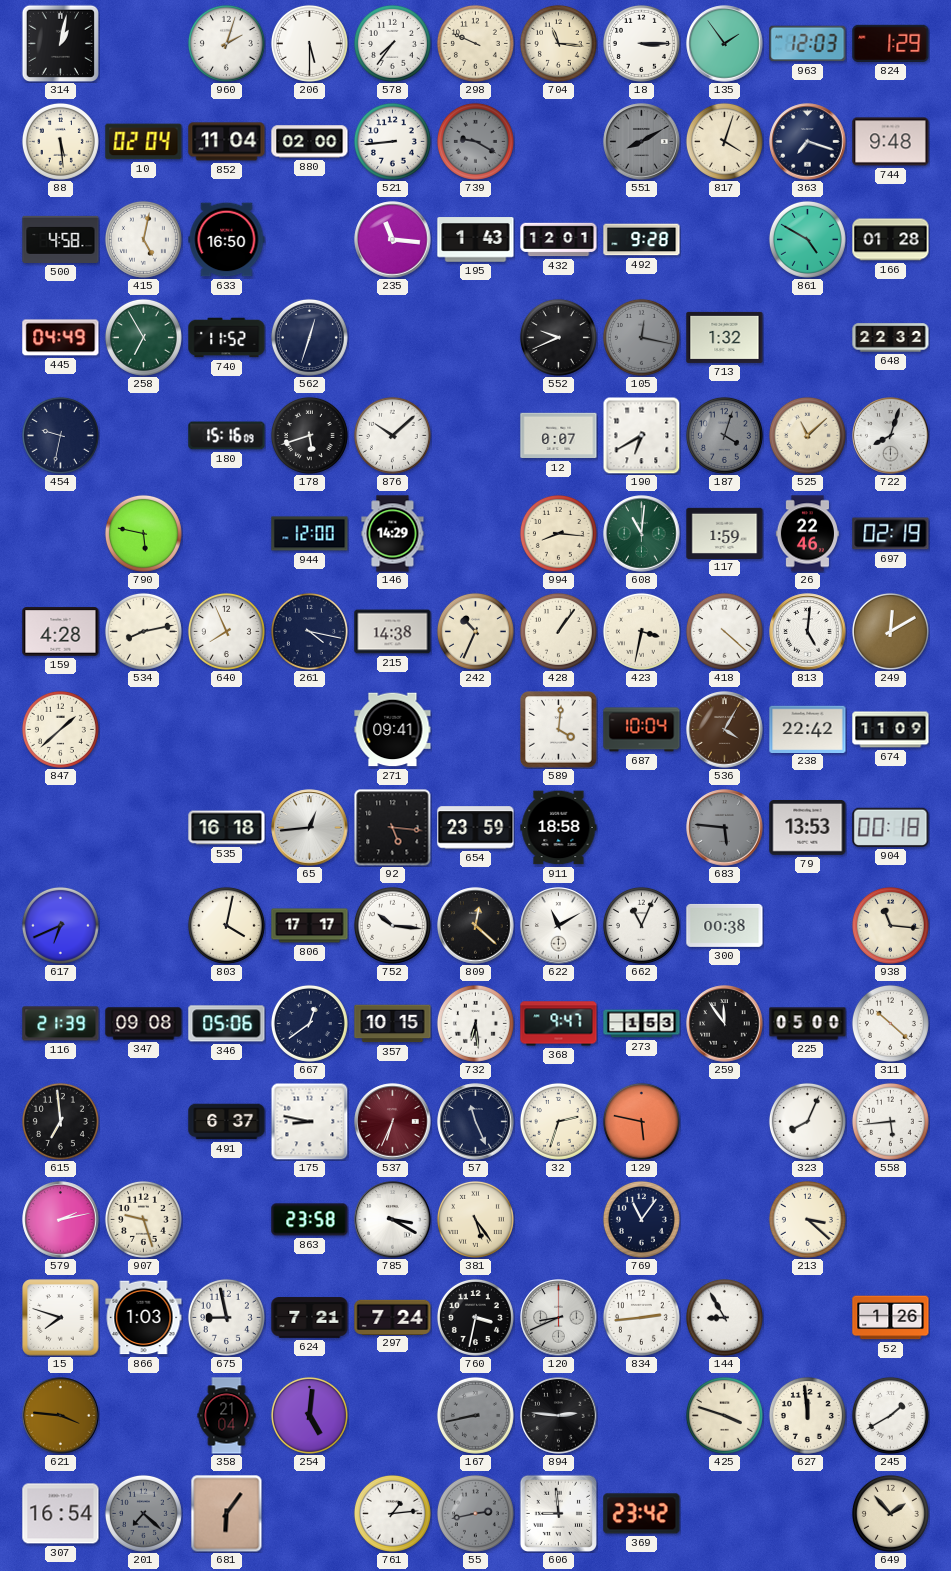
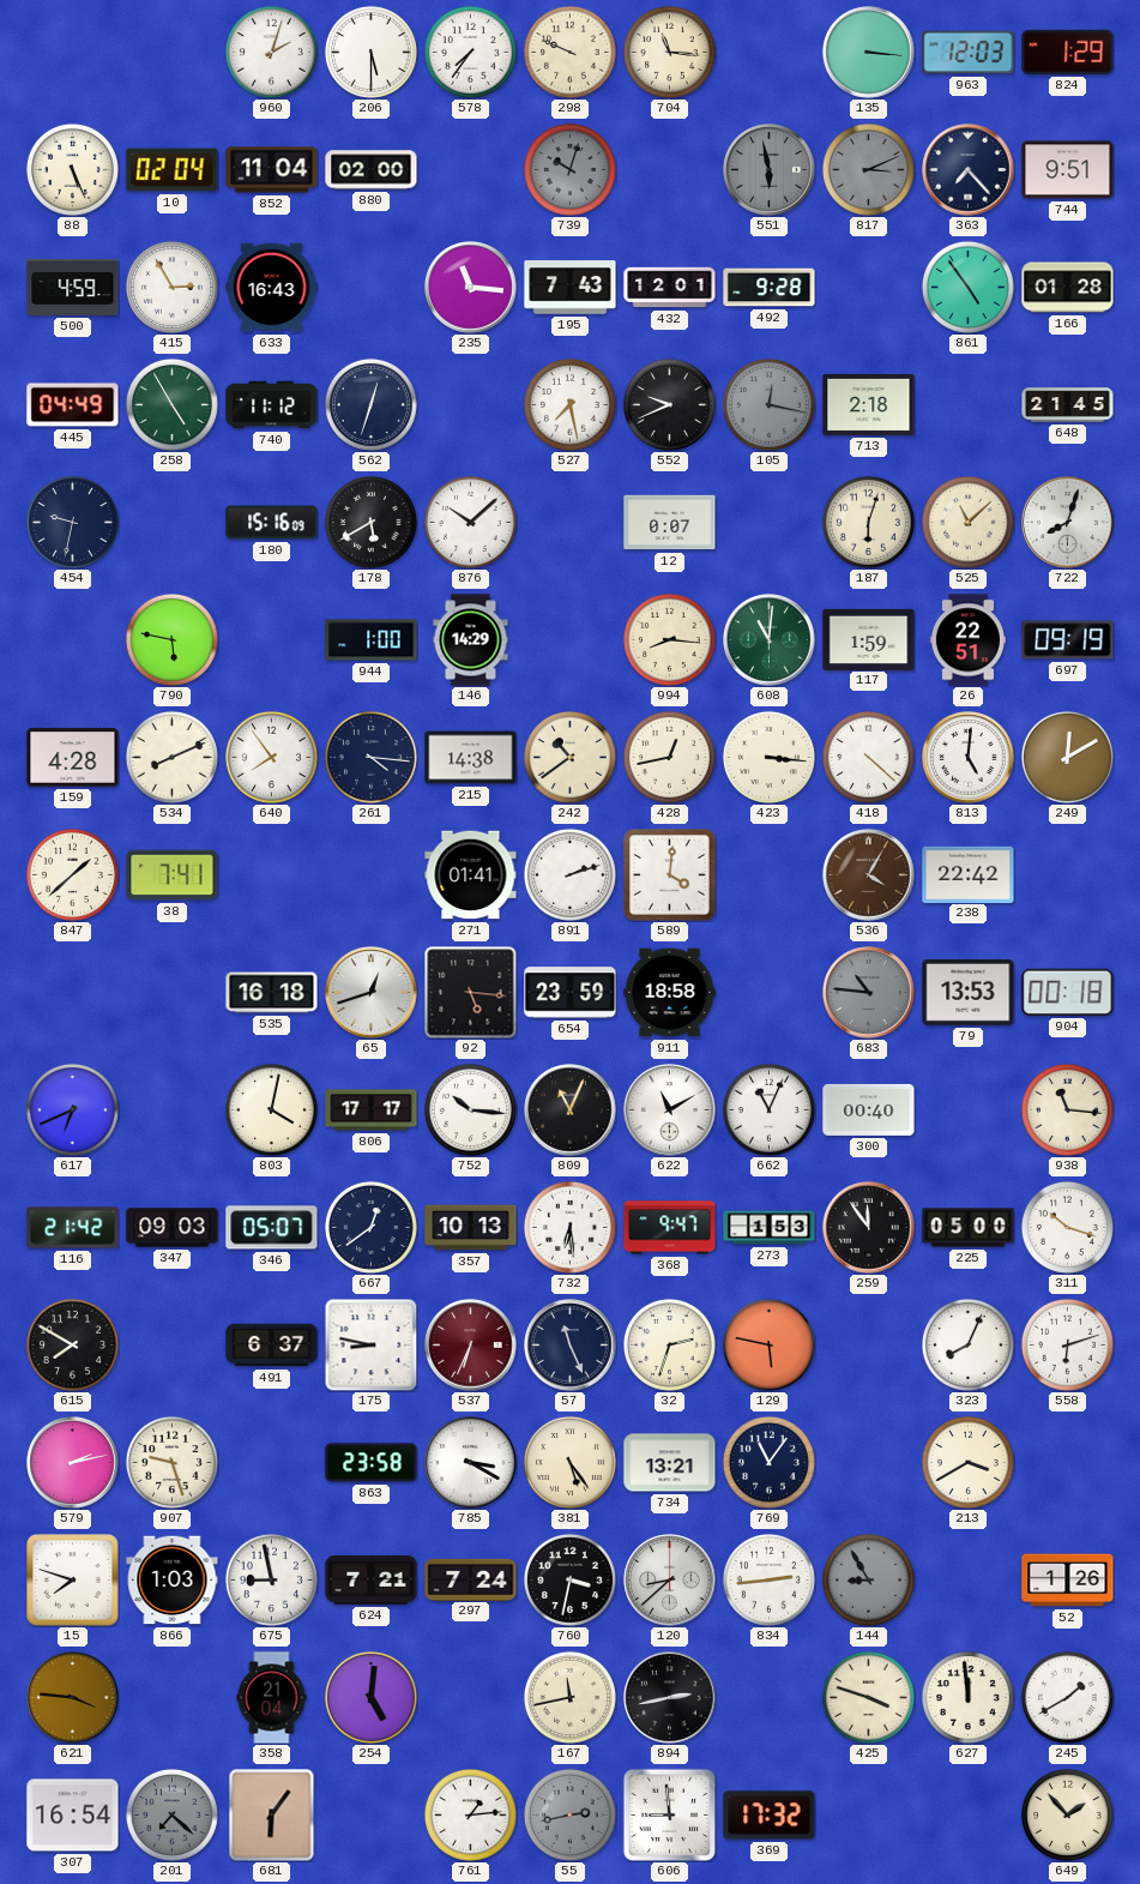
314: 1:02 -> none (60, 43)
18: 3:15 -> none (641, 43)
135: 1:54 -> 3:16 (869, 53)
88: 5:29 -> 5:26 (72, 169)
521: 8:44 -> none (392, 141)
739: 9:20 -> 10:03 (569, 169)
551: 8:10 -> 5:58 (770, 170)
817: 4:03 -> 3:11 (868, 169)
817 dial: cream -> grey (868, 169)
363: 7:18 -> 7:23 (969, 170)
744: 9:48 -> 9:51 (1068, 170)
500: 4:58 -> 4:59 (73, 287)
415: 5:02 -> 2:55 (171, 287)
633: 16:50 -> 16:43 (272, 288)
195: 1:43 -> 7:43 (571, 288)
861: 4:50 -> 4:54 (967, 287)
258: 6:55 -> 4:55 (171, 404)
740: 11:52 -> 11:12 (272, 405)
527: none -> 7:28 (569, 404)
713: 1:32 -> 2:18 (869, 404)
648: 22:32 -> 21:45 (1068, 405)
178: 5:42 -> 5:40 (370, 522)
190: 6:40 -> none (641, 435)
187: 4:03 -> 6:03 (868, 522)
187 dial: grey -> cream (868, 522)
944: 12:00 -> 1:00 (372, 640)
26: 22:46 -> 22:51 (967, 640)
697: 02:19 -> 09:19 (1068, 640)
534: 8:13 -> 8:11 (171, 757)
640: 7:56 -> 7:54 (271, 757)
261: 4:17 -> 4:16 (370, 757)
242: 10:34 -> 10:39 (569, 757)
428: 1:06 -> 12:43 (669, 757)
423: 3:32 -> 3:16 (768, 757)
38: none -> 7:41 (173, 875)
271: 09:41 -> 01:41 (471, 875)
891: none -> 2:12 (569, 874)
687: 10:04 -> none (642, 730)
674: 11:09 -> none (891, 730)
65: 12:44 -> 12:42 (372, 993)
683: 5:46 -> 10:46 (869, 993)
809: 12:22 -> 11:04 (571, 1110)
300: 00:38 -> 00:40 (869, 1109)
116: 21:39 -> 21:42 (73, 1228)
347: 09:08 -> 09:03 (173, 1228)
346: 05:06 -> 05:07 (272, 1228)
357: 10:15 -> 10:13 (471, 1228)
311: 10:22 -> 10:18 (1067, 1227)
615: 6:59 -> 7:50 (72, 1344)
558: 5:44 -> 6:12 (1067, 1344)
734: none -> 13:21 (670, 1463)
213: 3:22 -> 3:40 (967, 1462)
120: 8:41 -> 8:38 (670, 1581)
144 dial: white -> grey (868, 1579)
167: 8:43 -> 11:43 (569, 1697)
167 dial: grey -> cream (569, 1697)
894: 2:46 -> 2:43 (670, 1698)
369: 23:42 -> 17:32 (770, 1816)
